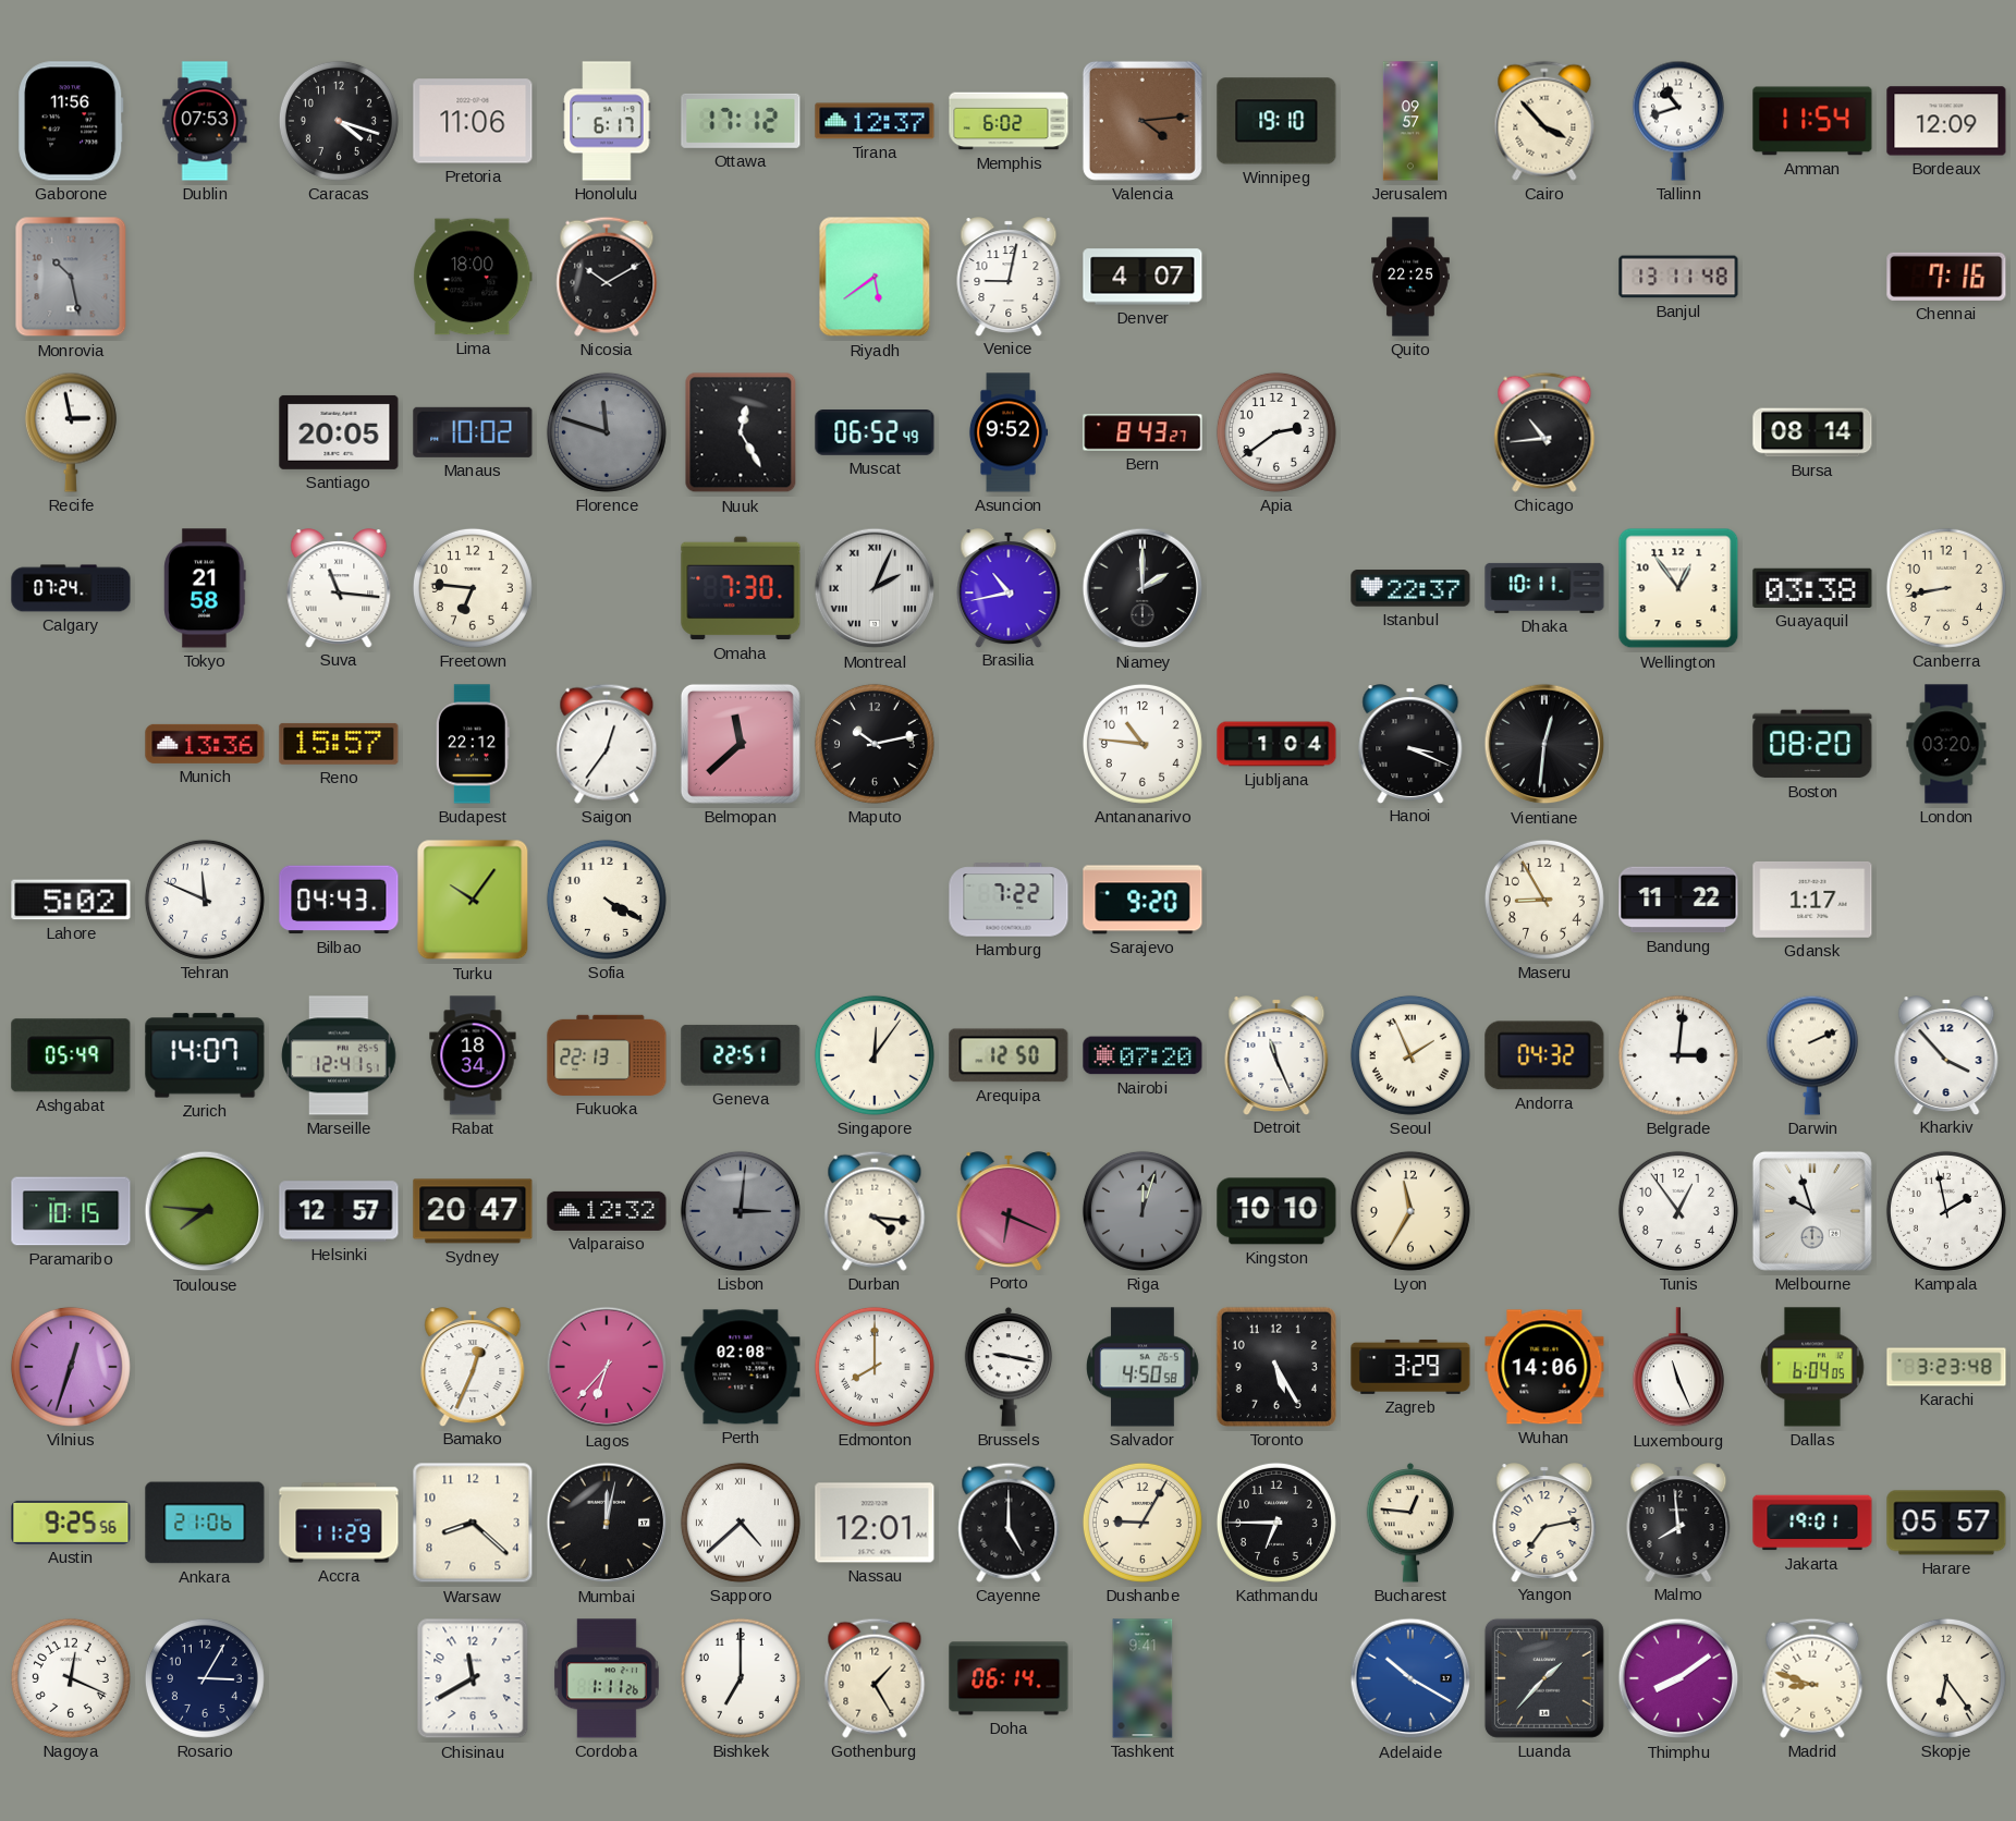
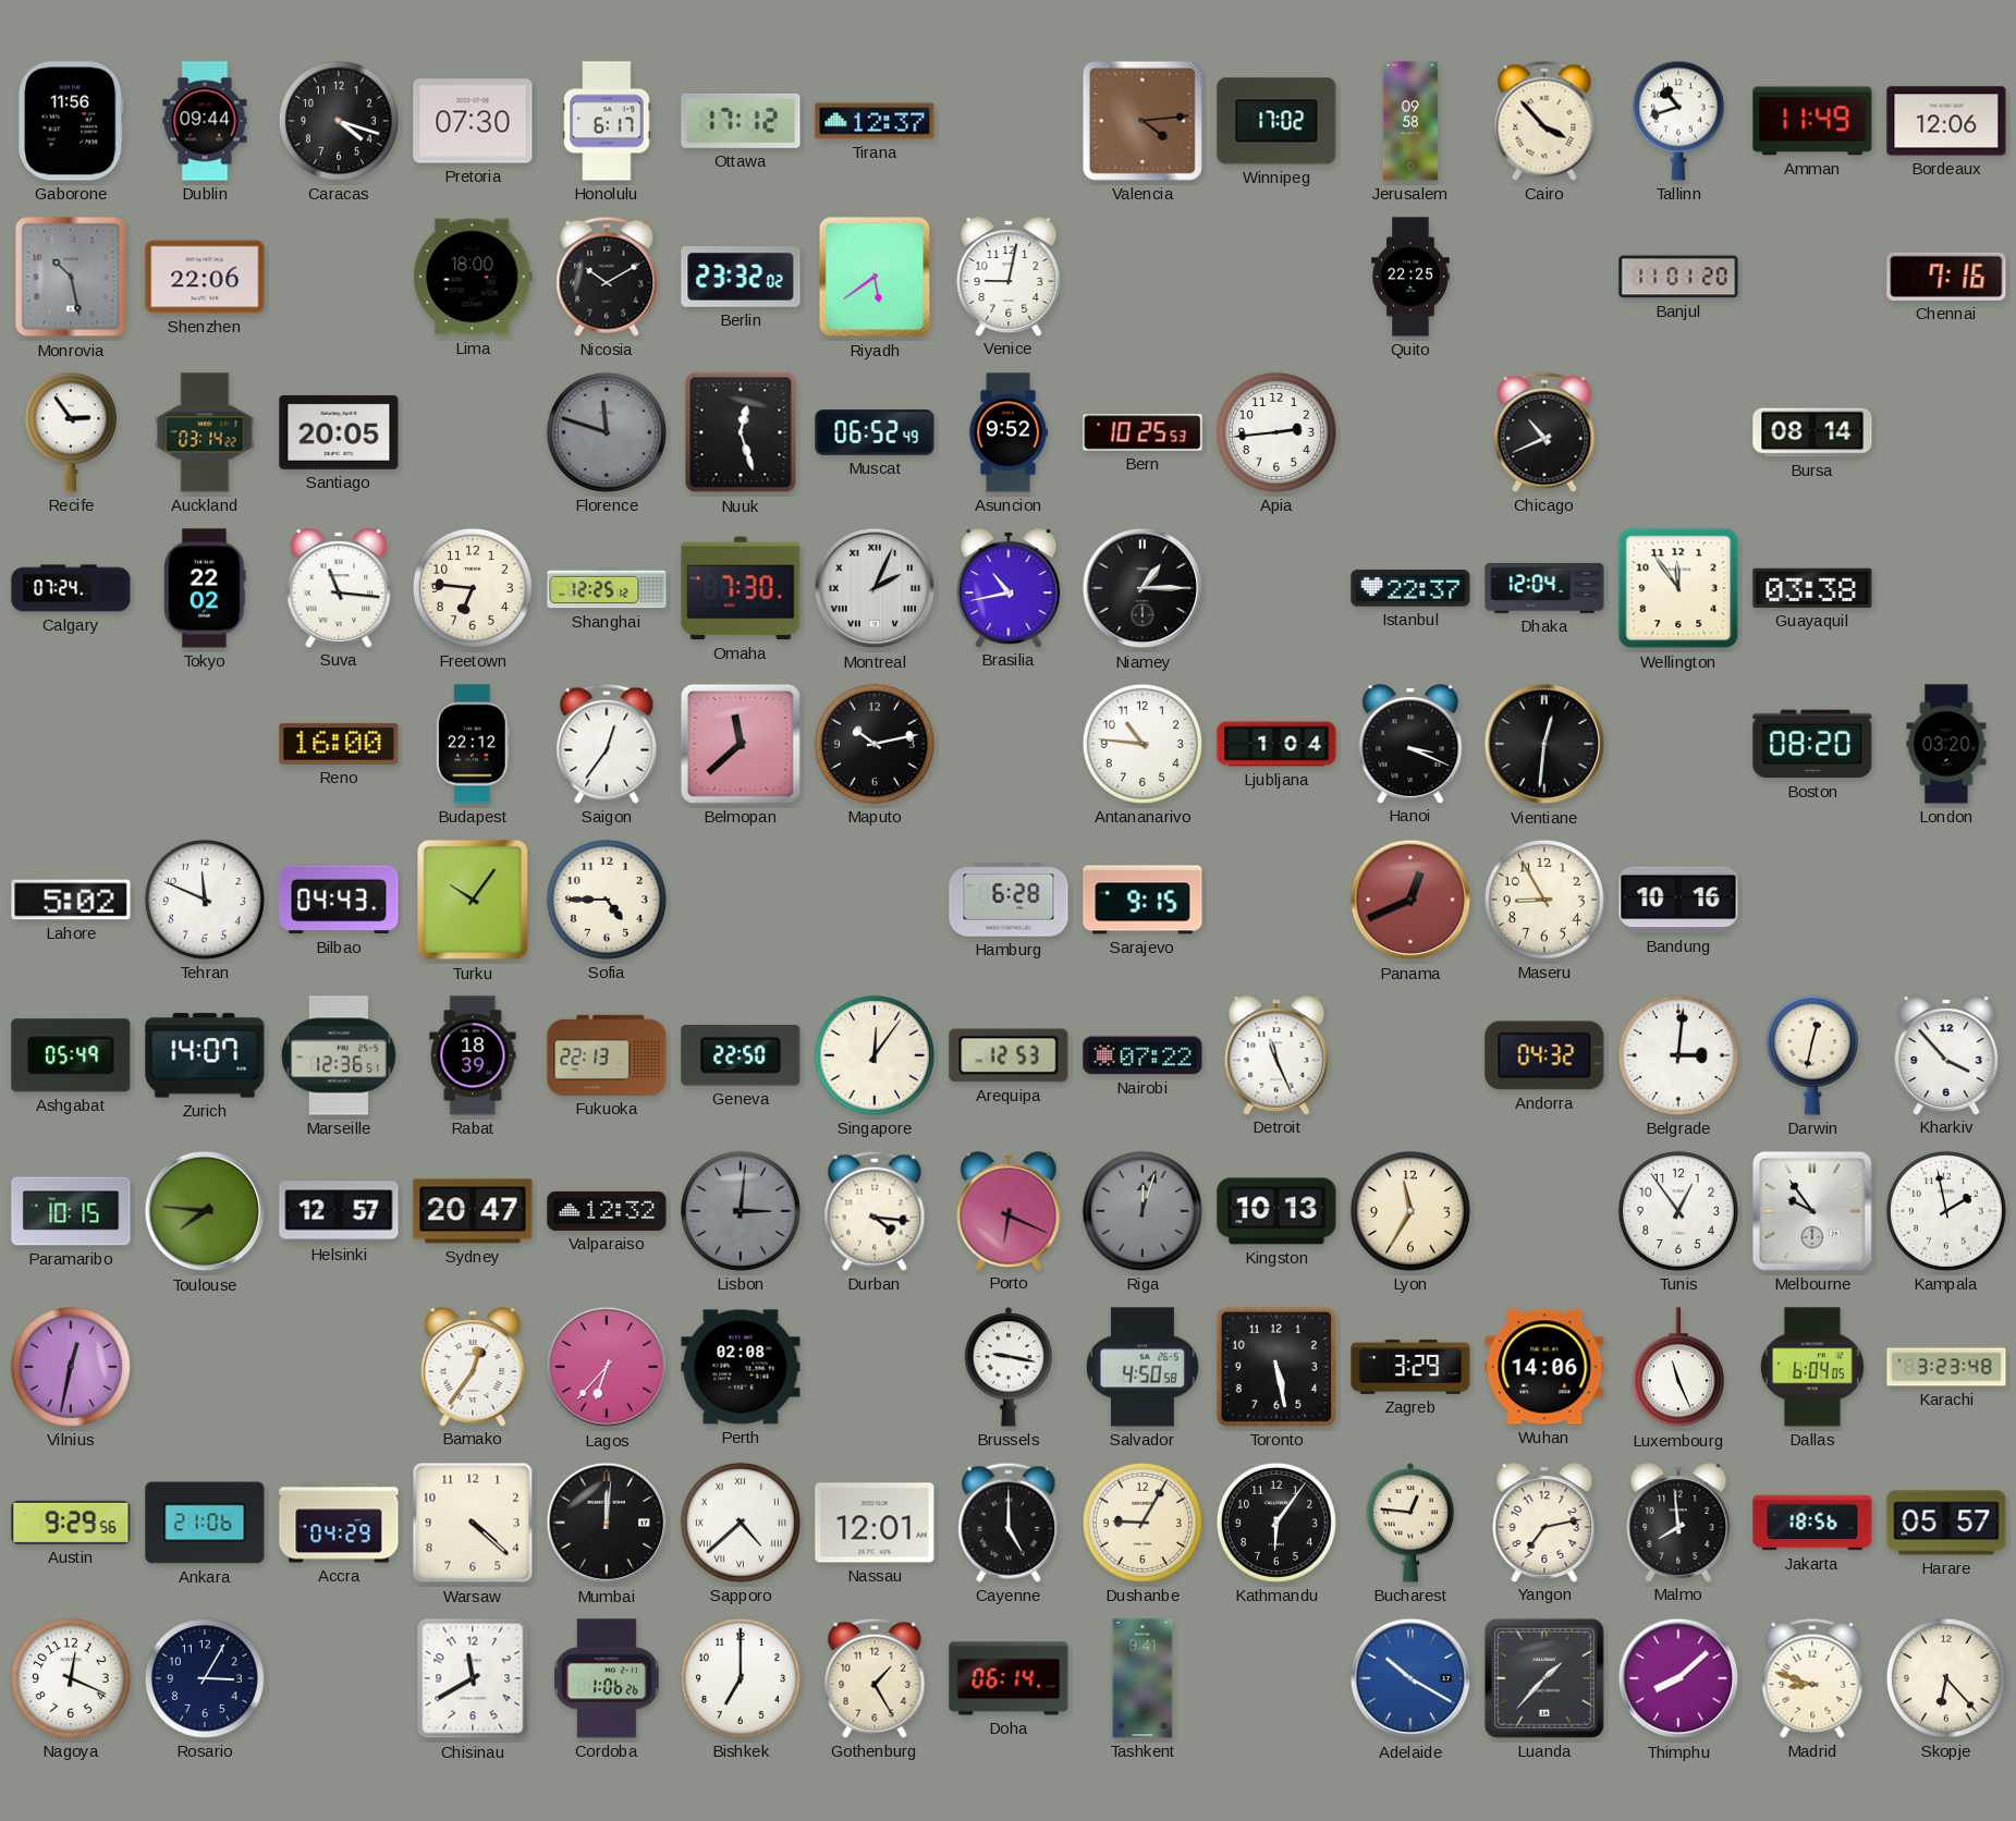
Dublin: 07:53 -> 09:44 (205, 121)
Pretoria: 11:06 -> 07:30 (473, 121)
Memphis: 6:02 -> none (1009, 121)
Winnipeg: 19:10 -> 17:02 (1276, 121)
Jerusalem: 09:57 -> 09:58 (1409, 121)
Amman: 11:54 -> 11:49 (1812, 121)
Bordeaux: 12:09 -> 12:06 (1946, 121)
Shenzhen: none -> 22:06 (205, 277)
Berlin: none -> 23:32 (741, 277)
Denver: 4:07 -> none (1143, 277)
Banjul: 13:11 -> 11:01 (1678, 277)
Recife: 2:58 -> 2:54 (71, 432)
Auckland: none -> 03:14 (205, 432)
Manaus: 10:02 -> none (473, 432)
Nuuk: 12:25 -> 12:27 (741, 432)
Bern: 8:43 -> 10:25 (1143, 432)
Apia: 2:39 -> 2:44 (1276, 432)
Chicago: 10:44 -> 10:41 (1544, 432)
Tokyo: 21:58 -> 22:02 (205, 588)
Shanghai: none -> 12:25 (607, 588)
Niamey: 2:00 -> 1:15 (1143, 588)
Dhaka: 10:11 -> 12:04 (1544, 588)
Wellington: 12:54 -> 11:54 (1678, 588)
Canberra: 8:43 -> none (1946, 588)
Munich: 13:36 -> none (205, 744)
Reno: 15:57 -> 16:00 (339, 744)
Sofia: 4:20 -> 4:45 (607, 900)
Hamburg: 7:22 -> 6:28 (1009, 900)
Sarajevo: 9:20 -> 9:15 (1143, 900)
Panama: none -> 12:41 (1410, 900)
Bandung: 11:22 -> 10:16 (1678, 900)
Gdansk: 1:17 -> none (1812, 900)
Marseille: 12:41 -> 12:36 (339, 1055)
Rabat: 18:34 -> 18:39 (473, 1055)
Geneva: 22:51 -> 22:50 (741, 1055)
Arequipa: 12:50 -> 12:53 (1009, 1055)
Nairobi: 07:20 -> 07:22 (1143, 1055)
Seoul: 1:56 -> none (1410, 1055)
Darwin: 2:11 -> 12:32 (1812, 1055)
Kingston: 10:10 -> 10:13 (1276, 1211)
Melbourne: 9:57 -> 9:54 (1812, 1211)
Vilnius: 12:33 -> 12:32 (71, 1367)
Bamako: 12:34 -> 12:36 (473, 1367)
Edmonton: 8:00 -> none (875, 1367)
Toronto: 5:25 -> 5:28 (1276, 1367)
Austin: 9:25 -> 9:29 (71, 1523)
Accra: 11:29 -> 04:29 (339, 1523)
Warsaw: 8:22 -> 4:22 (473, 1523)
Mumbai: 12:02 -> 12:01 (607, 1523)
Kathmandu: 6:45 -> 6:06 (1276, 1523)
Jakarta: 19:01 -> 18:56 (1812, 1523)
Cordoba: 1:11 -> 1:06 (608, 1678)
Thimphu: 8:09 -> 8:08 (1678, 1678)
Skopje: 6:24 -> 6:23 (1946, 1678)
